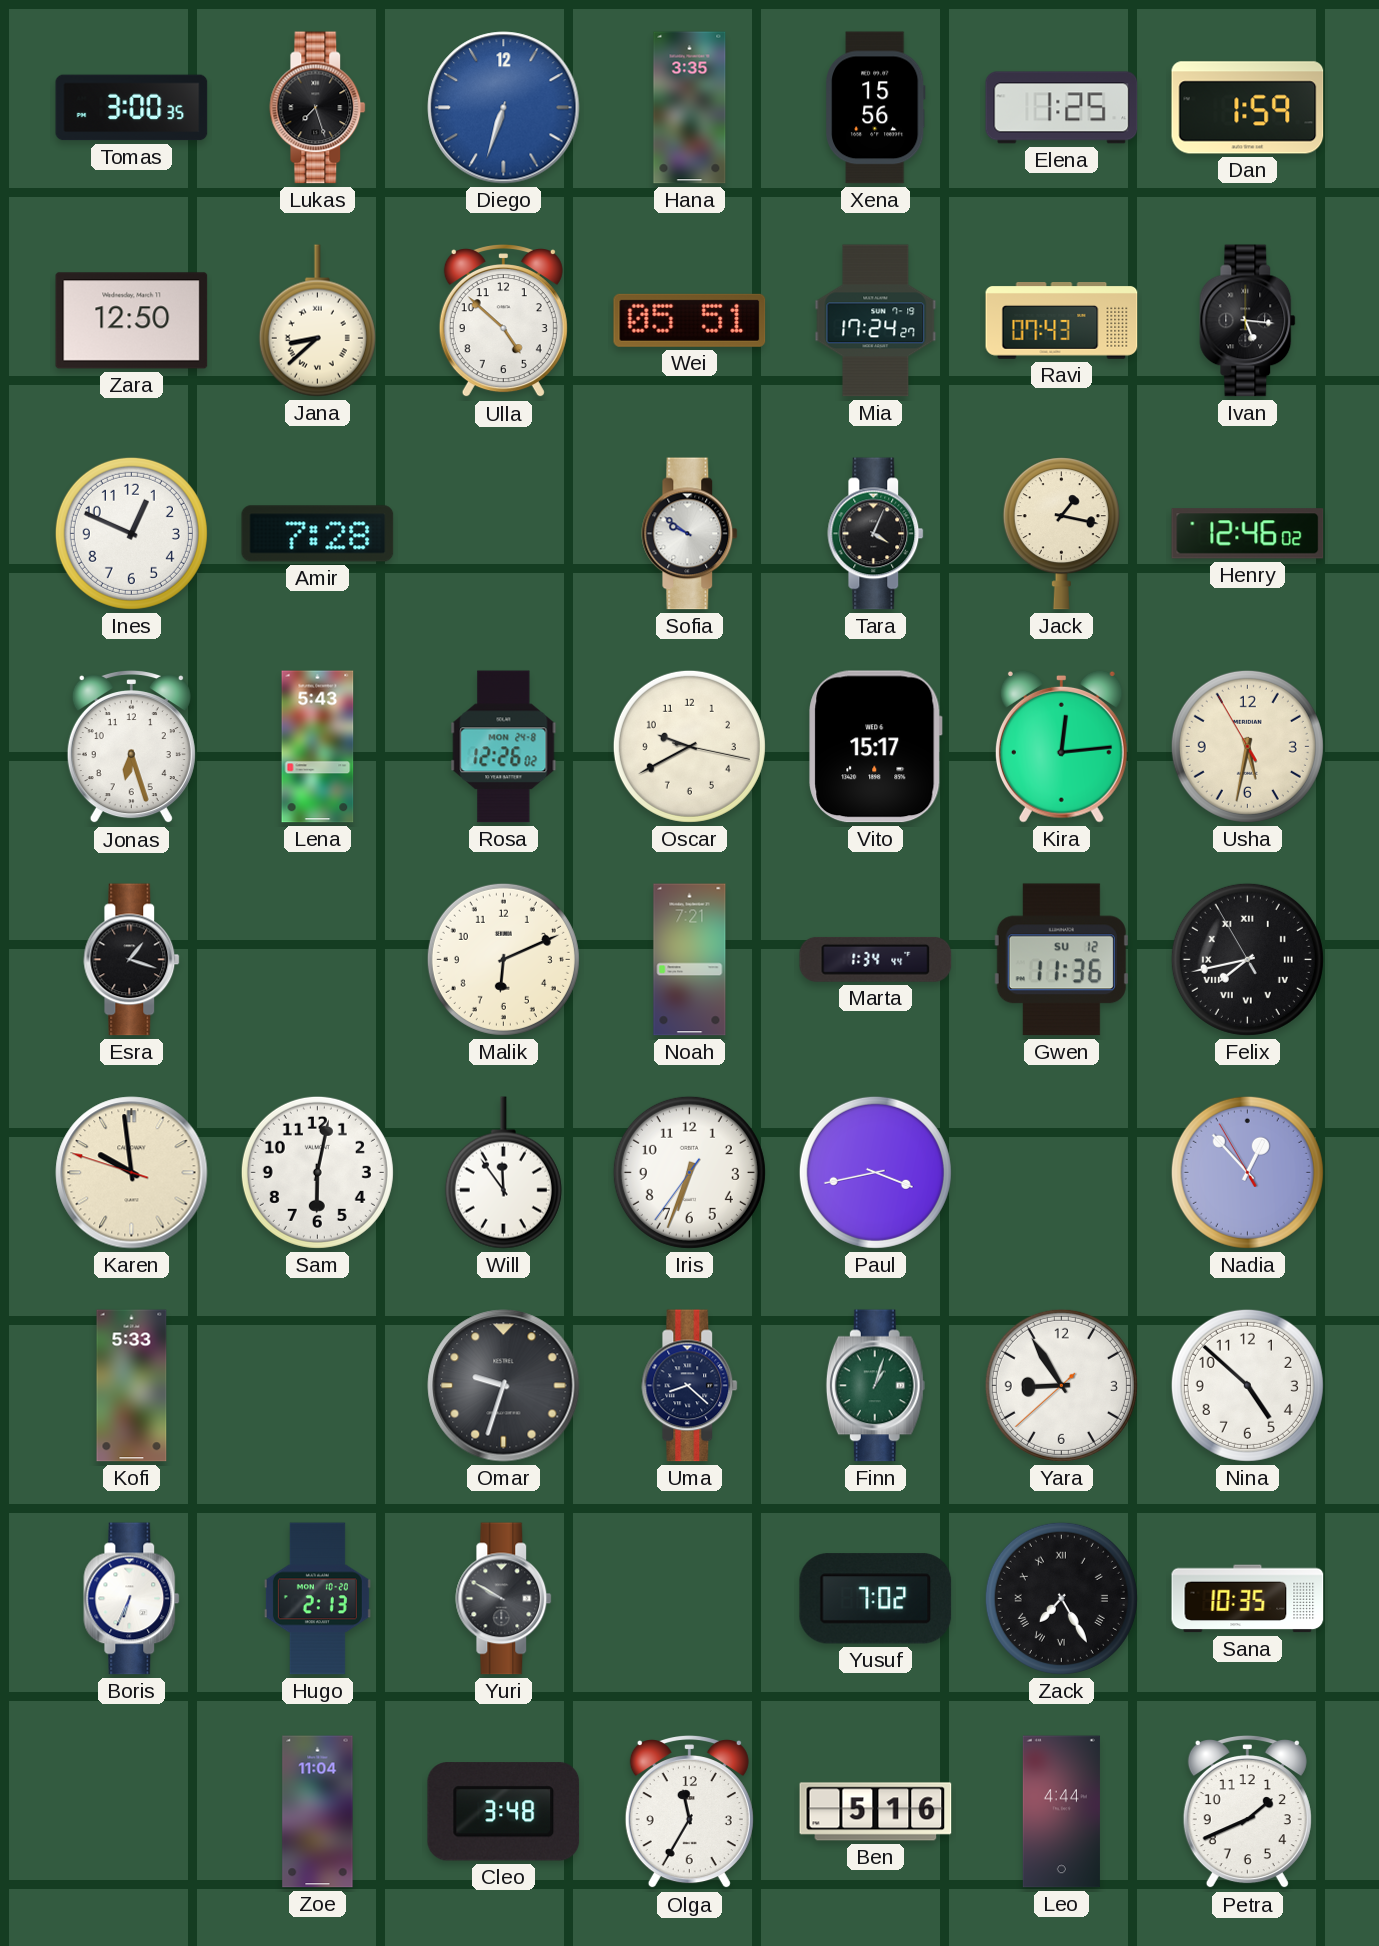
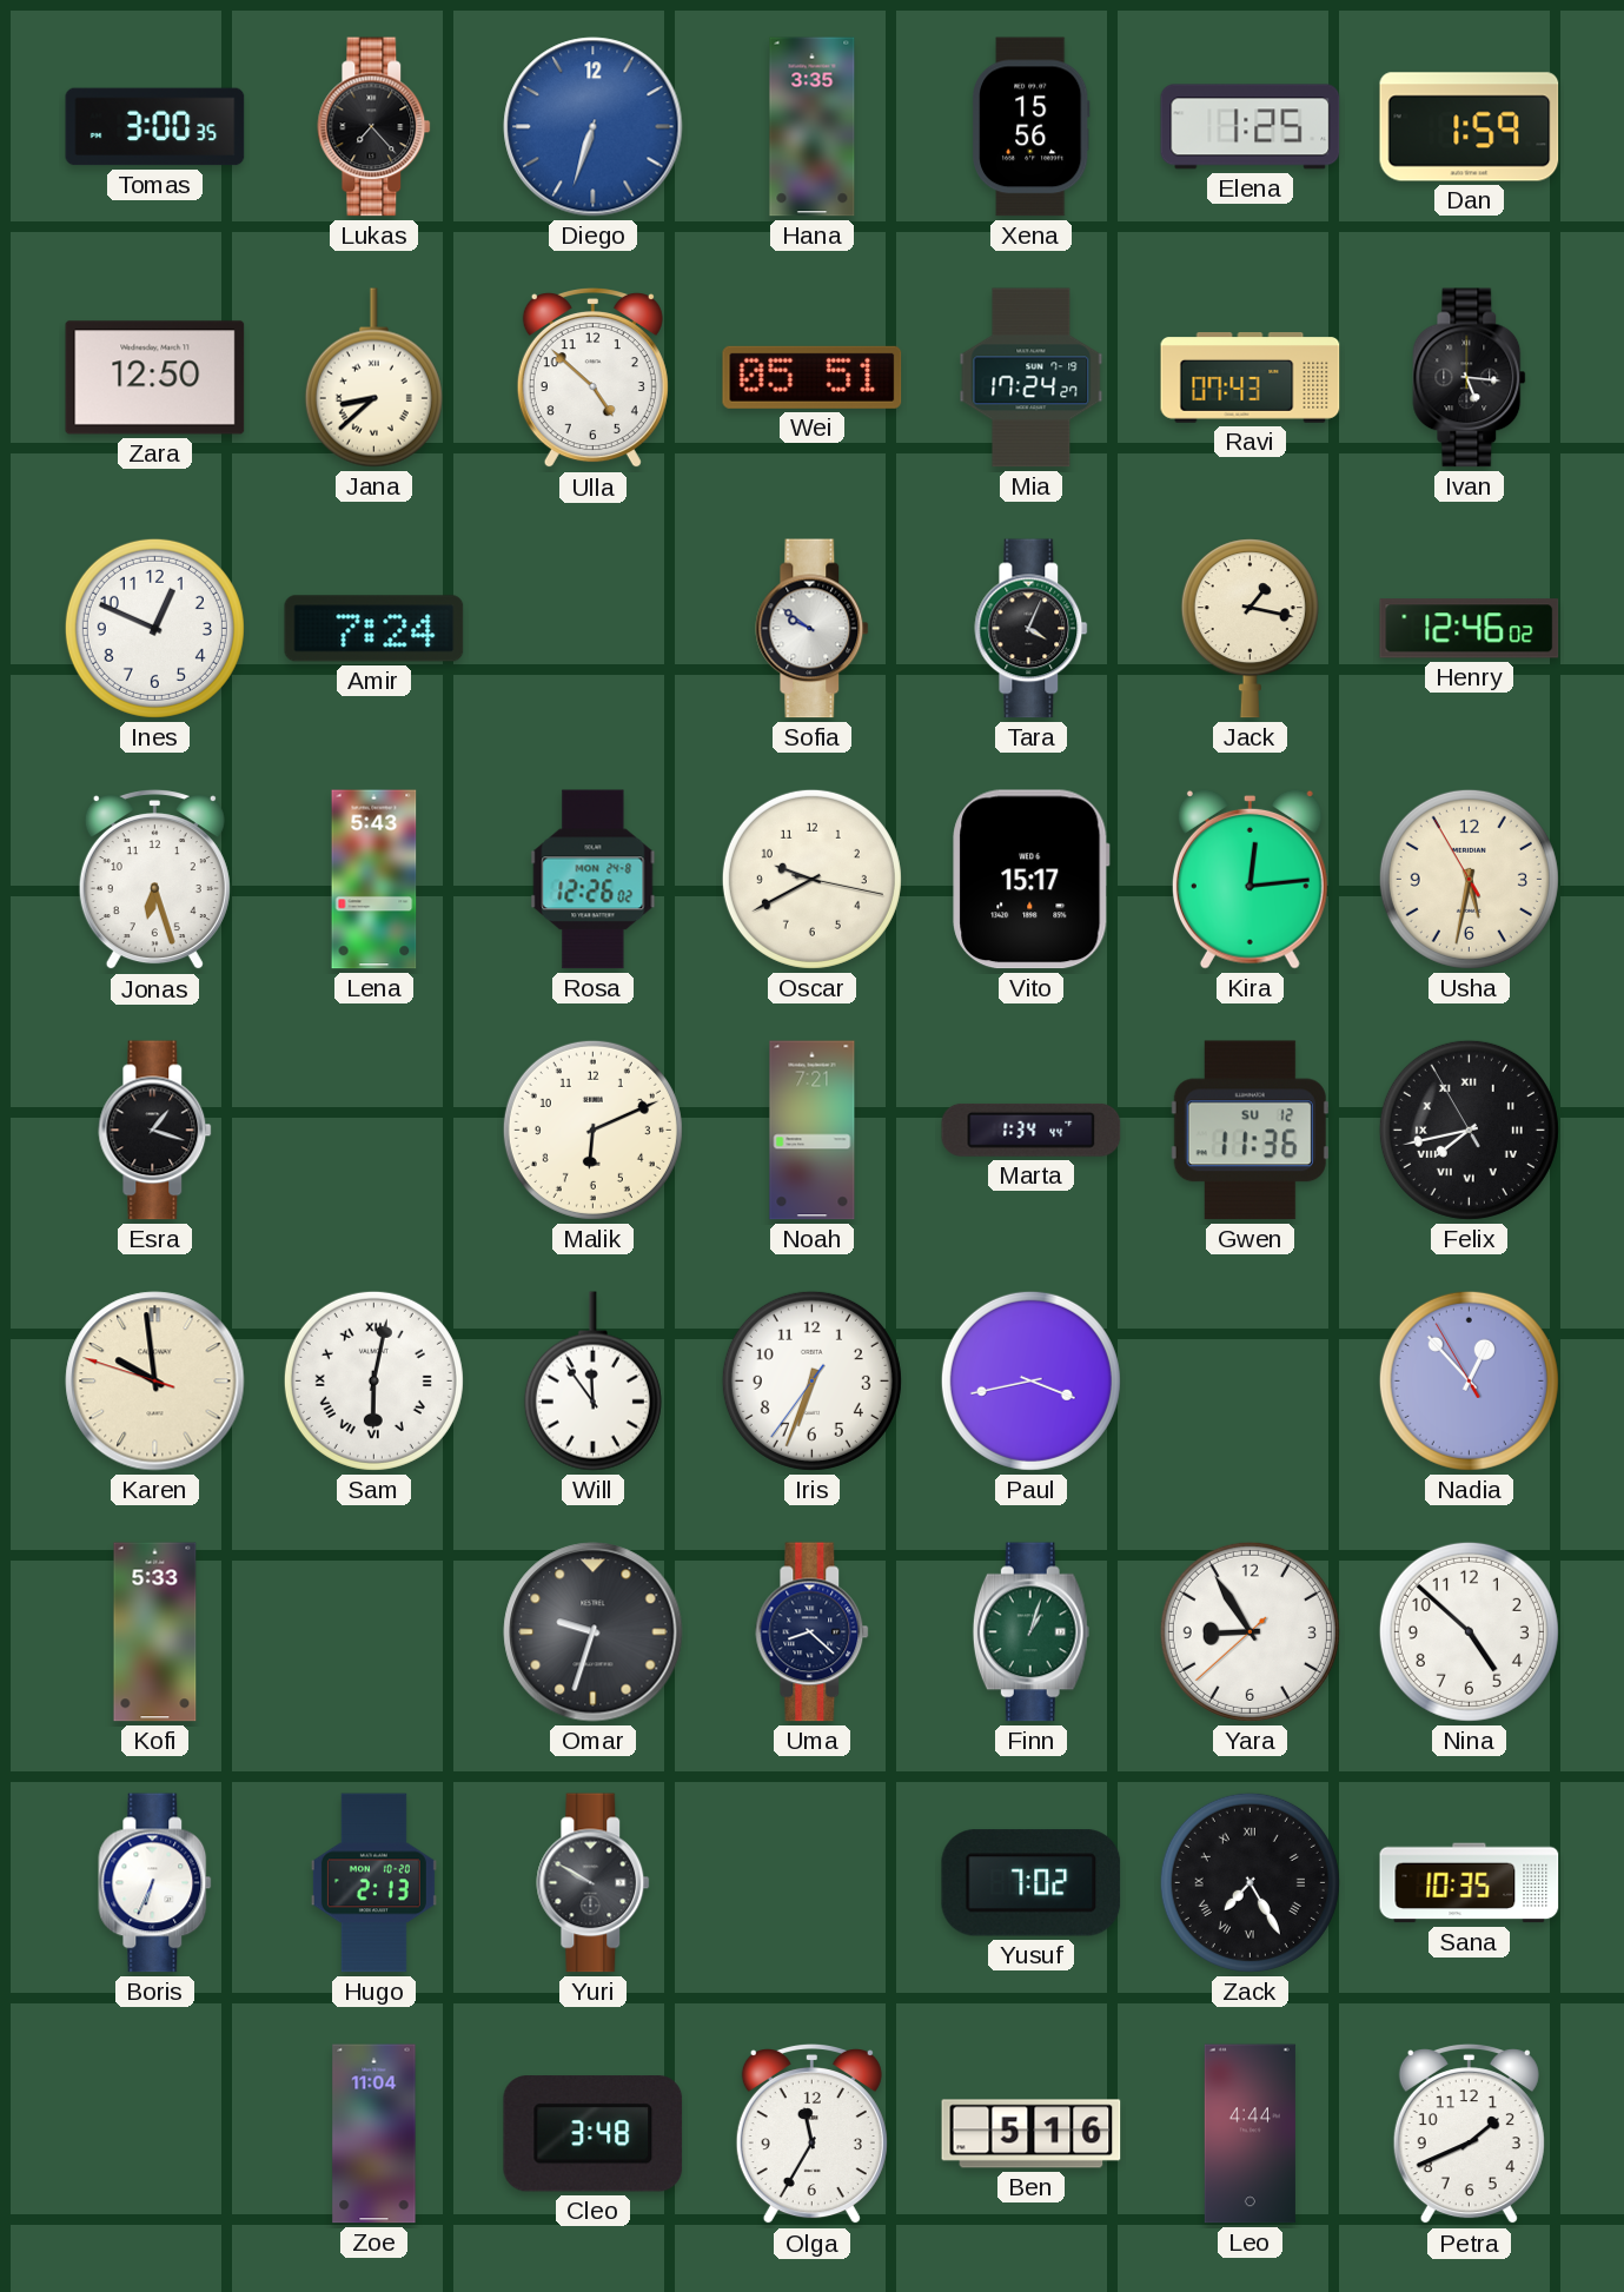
Lukas: 7:27 -> 7:23 (374, 127)
Amir: 7:28 -> 7:24 (374, 629)
Sam numerals: Arabic -> Roman (373, 1380)
